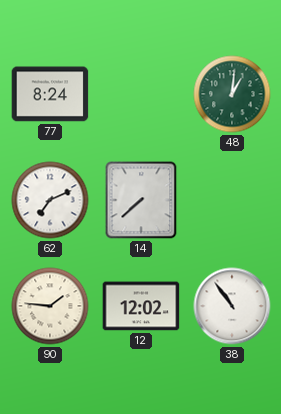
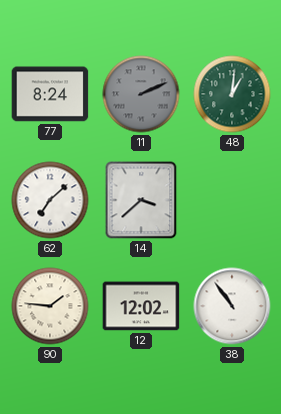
11: none -> 2:11 (141, 94)
62: 7:11 -> 7:08 (50, 200)
14: 7:38 -> 3:38 (141, 200)
